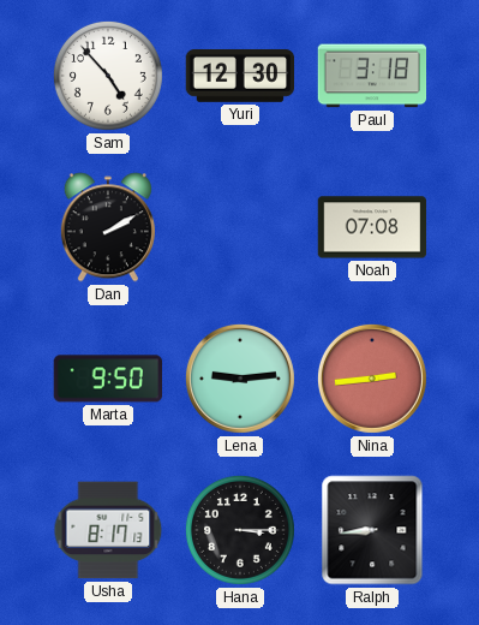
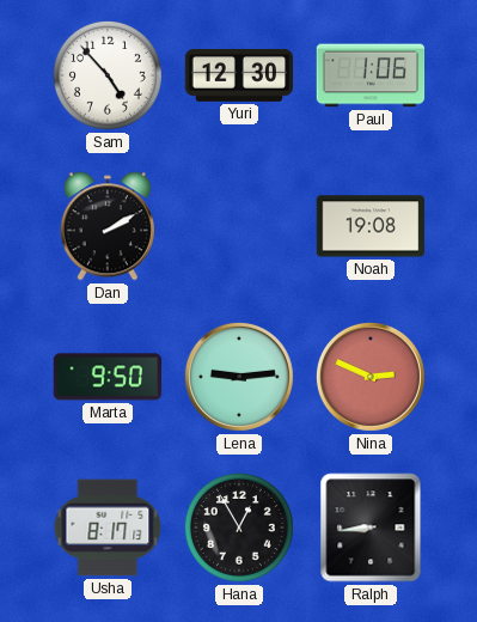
Paul: 3:18 -> 1:06 (371, 75)
Noah: 07:08 -> 19:08 (371, 226)
Nina: 2:44 -> 2:49 (371, 377)
Hana: 3:15 -> 12:55 (239, 528)
